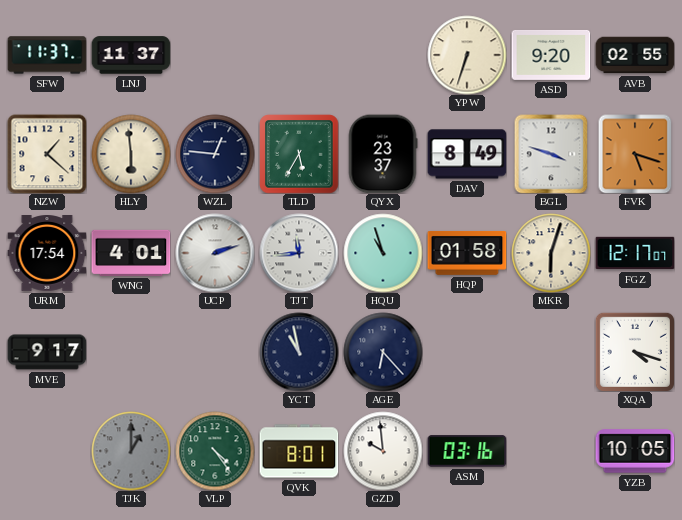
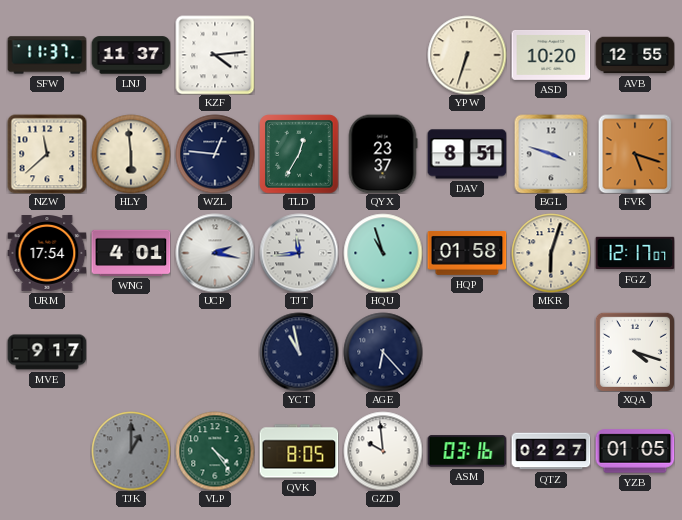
KZF: none -> 4:14 (215, 55)
ASD: 9:20 -> 10:20 (551, 55)
AVB: 02:55 -> 12:55 (635, 55)
NZW: 1:22 -> 11:38 (47, 154)
TLD: 5:35 -> 12:35 (299, 154)
DAV: 8:49 -> 8:51 (467, 154)
UCP: 2:12 -> 2:17 (215, 253)
QVK: 8:01 -> 8:05 (299, 451)
QTZ: none -> 02:27 (551, 451)
YZB: 10:05 -> 01:05 (635, 451)
